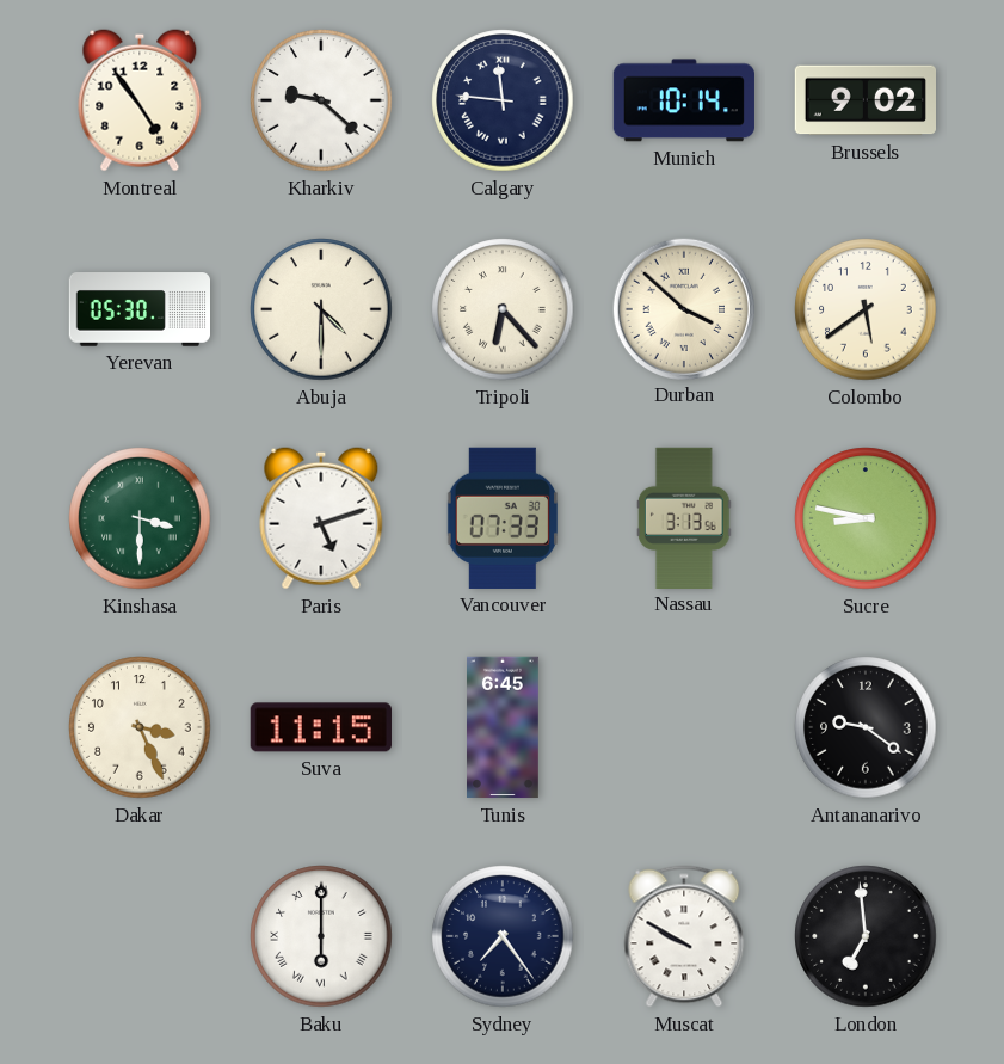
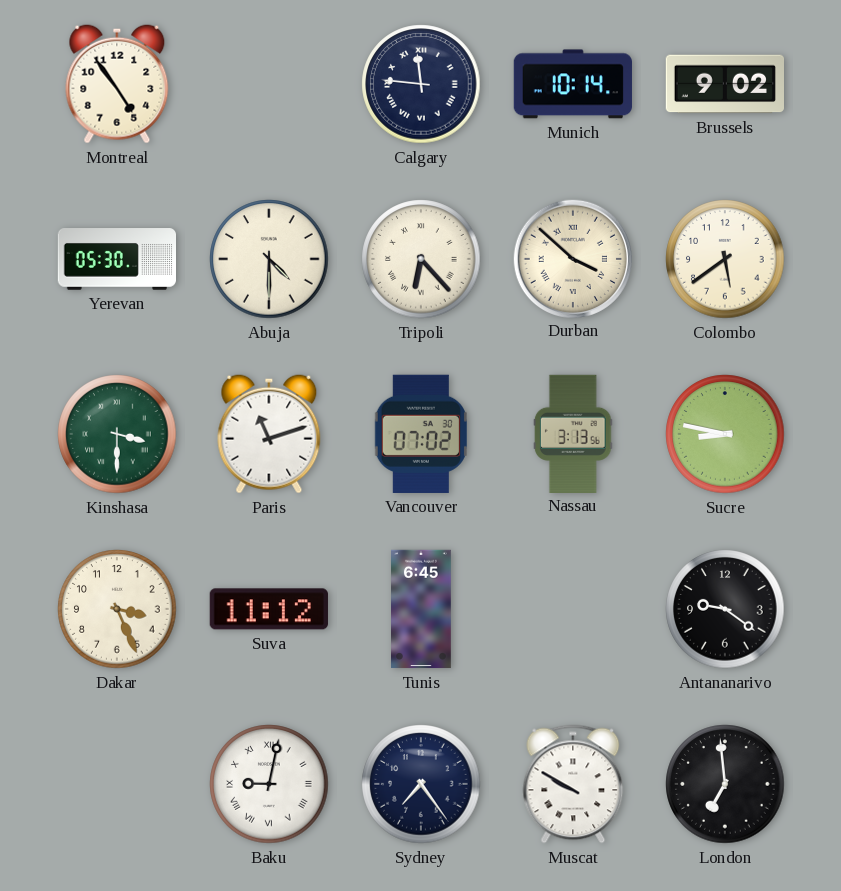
Kharkiv: 9:22 -> none (321, 100)
Paris: 5:12 -> 11:12 (269, 434)
Vancouver: 07:33 -> 07:02 (421, 434)
Suva: 11:15 -> 11:12 (269, 609)
Baku: 6:00 -> 9:02 (269, 784)
